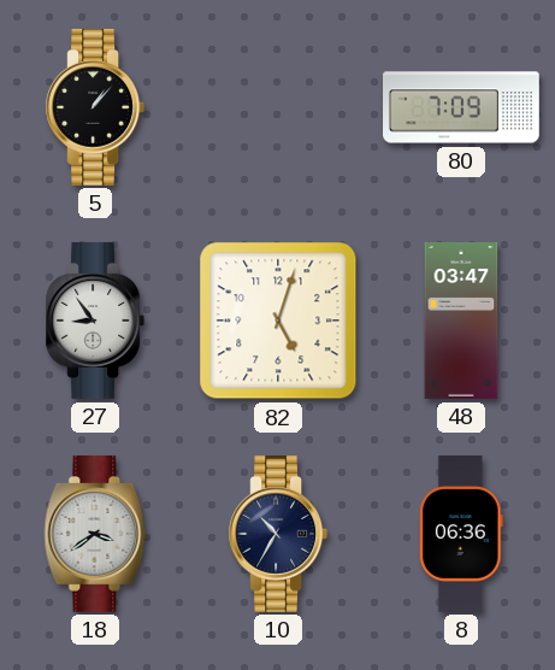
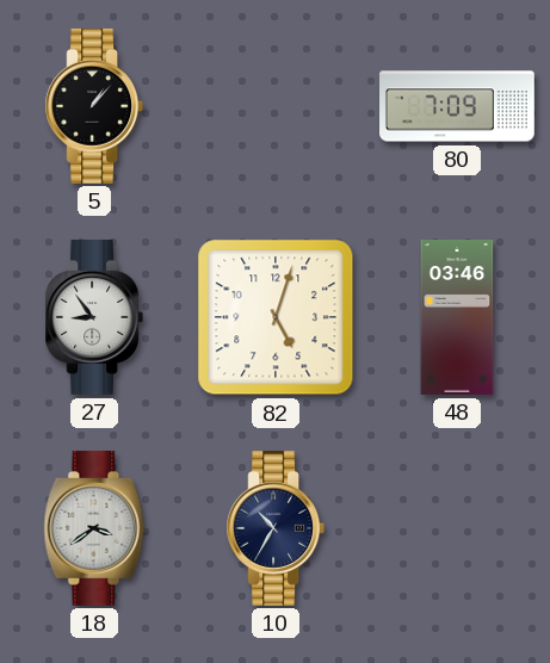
48: 03:47 -> 03:46 (457, 318)
8: 06:36 -> none (461, 534)
